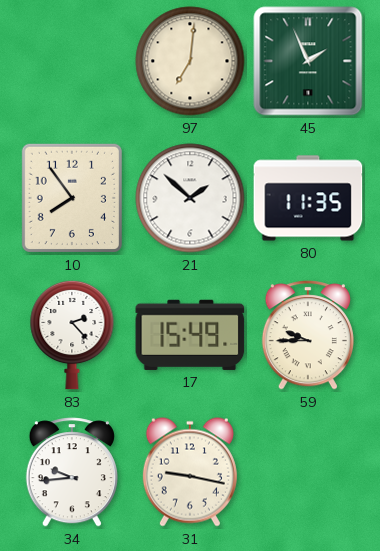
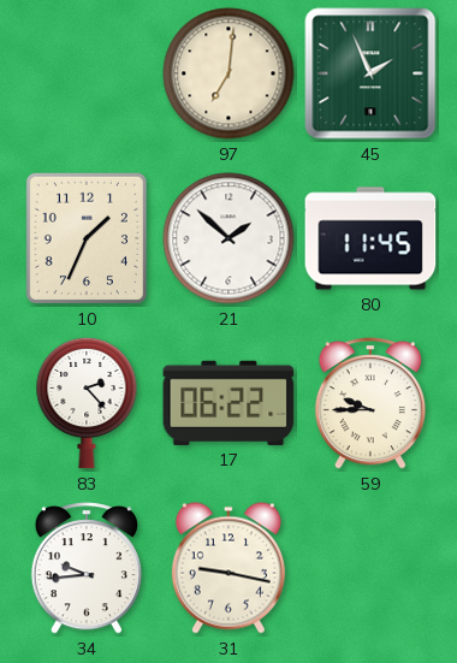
10: 7:54 -> 1:34 (87, 238)
80: 11:35 -> 11:45 (370, 238)
17: 15:49 -> 06:22 (228, 403)
